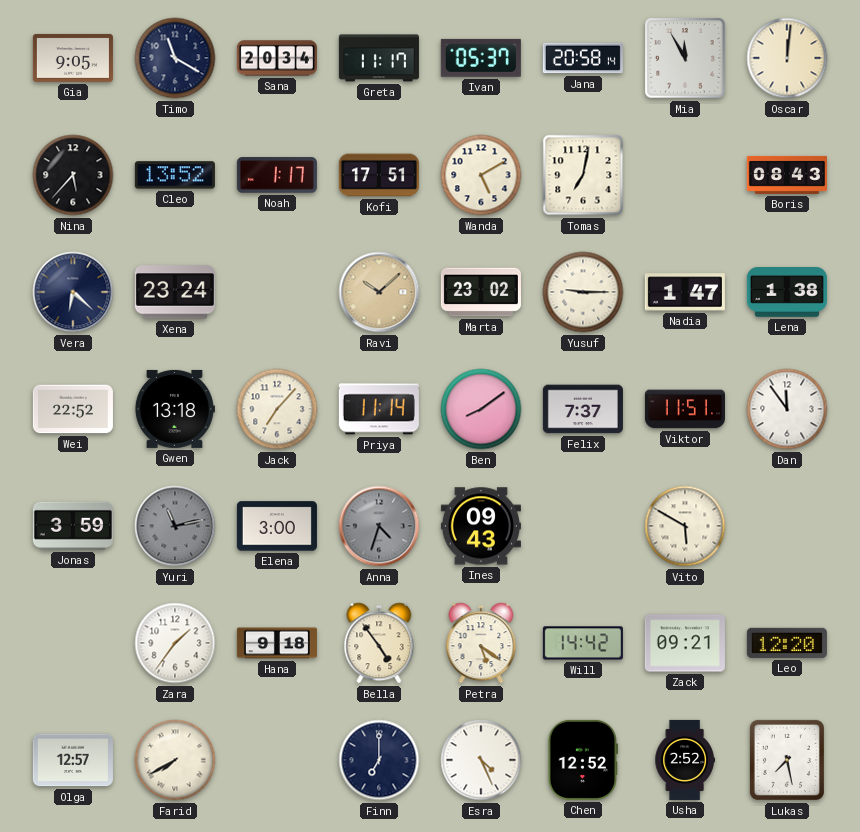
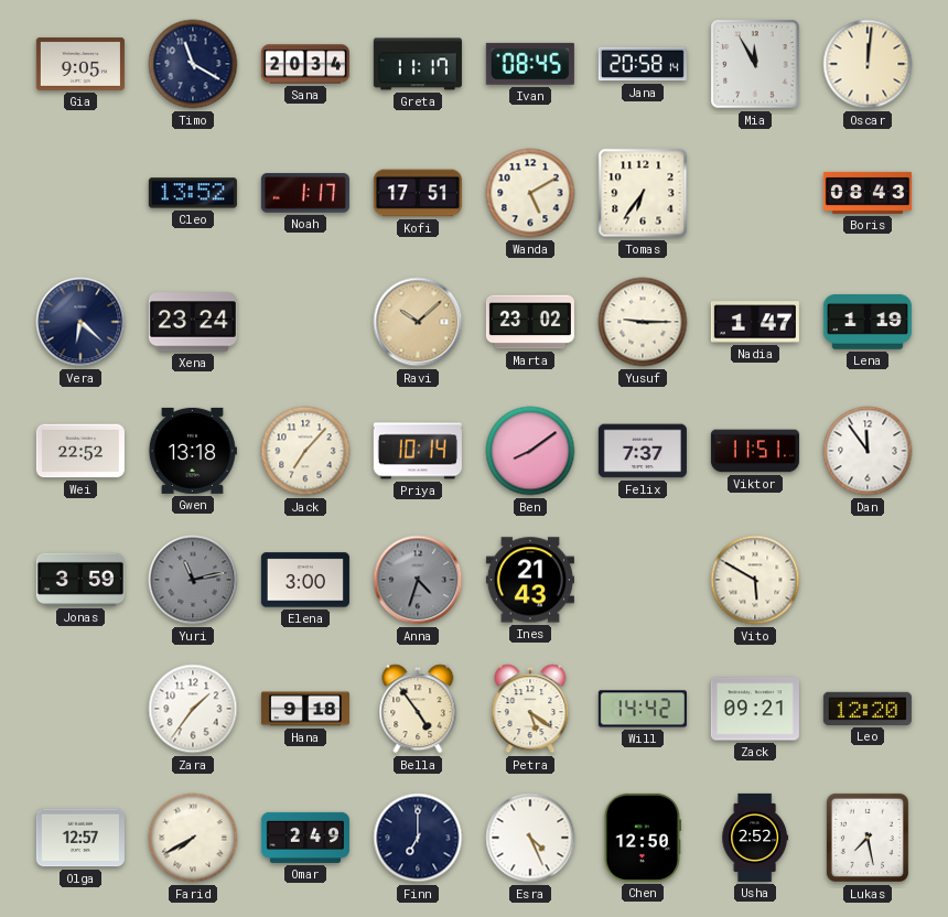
Ivan: 05:37 -> 08:45 (530, 64)
Nina: 5:37 -> none (73, 175)
Tomas: 7:02 -> 6:36 (643, 193)
Lena: 1:38 -> 1:19 (868, 323)
Priya: 11:14 -> 10:14 (418, 451)
Ines: 09:43 -> 21:43 (530, 580)
Omar: none -> 2:49 (305, 838)
Chen: 12:52 -> 12:50 (642, 838)
